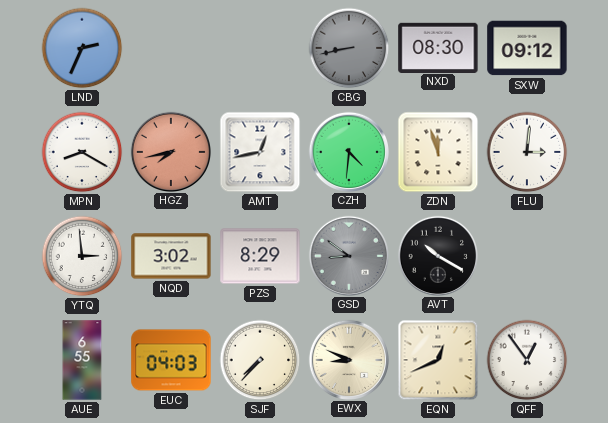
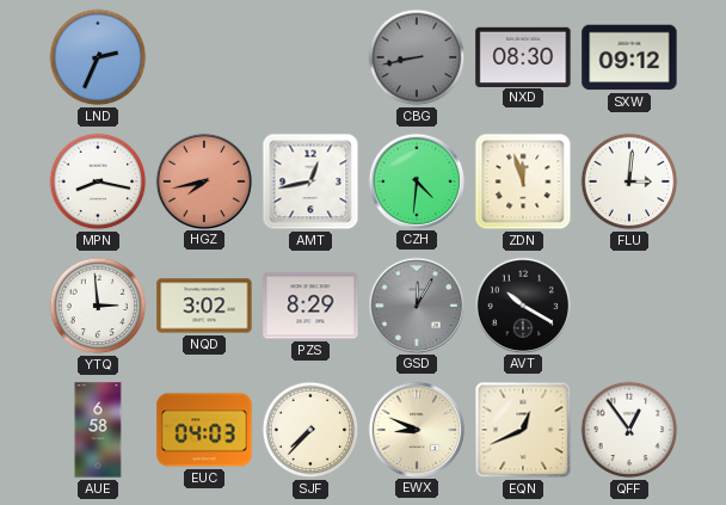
MPN: 8:20 -> 8:17 (98, 181)
GSD: 8:51 -> 12:05 (416, 304)
AUE: 6:55 -> 6:58 (98, 430)
